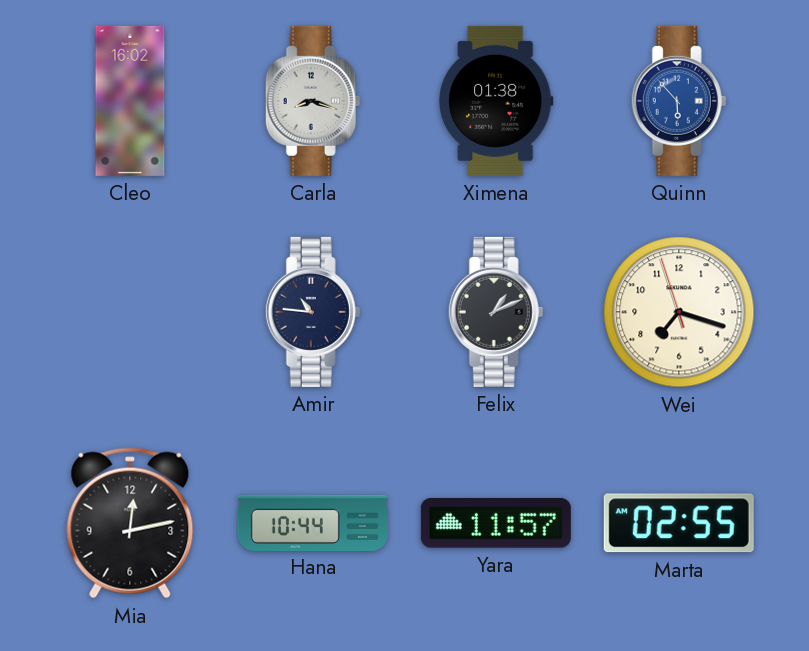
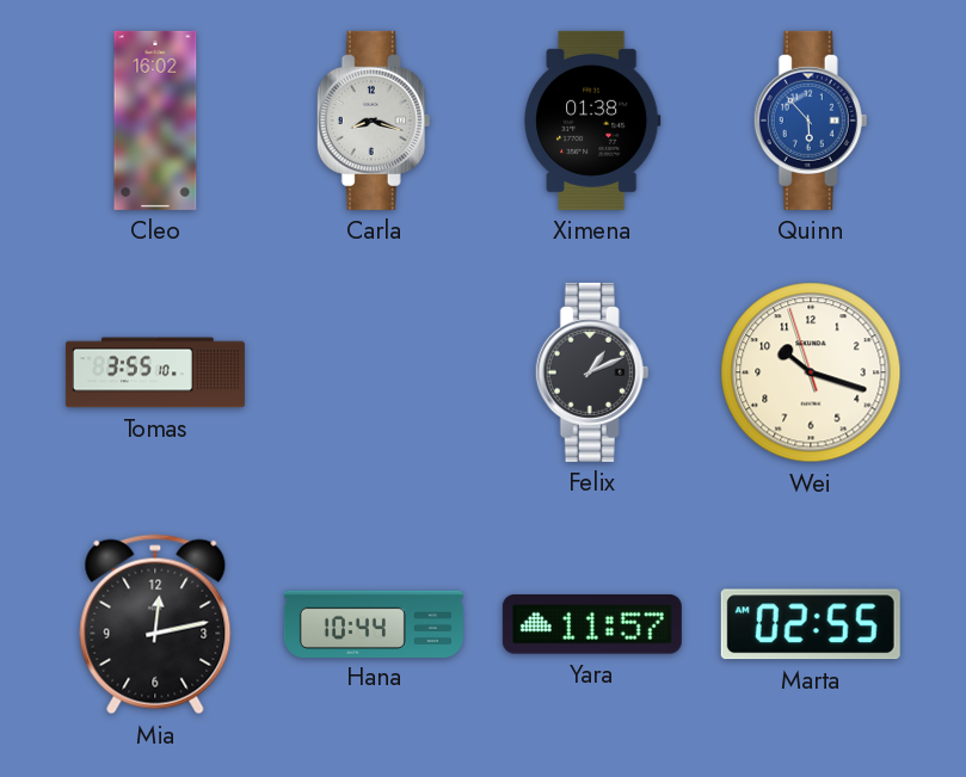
Tomas: none -> 3:55 (155, 372)
Amir: 10:46 -> none (313, 312)
Wei: 7:17 -> 10:17 (811, 372)
